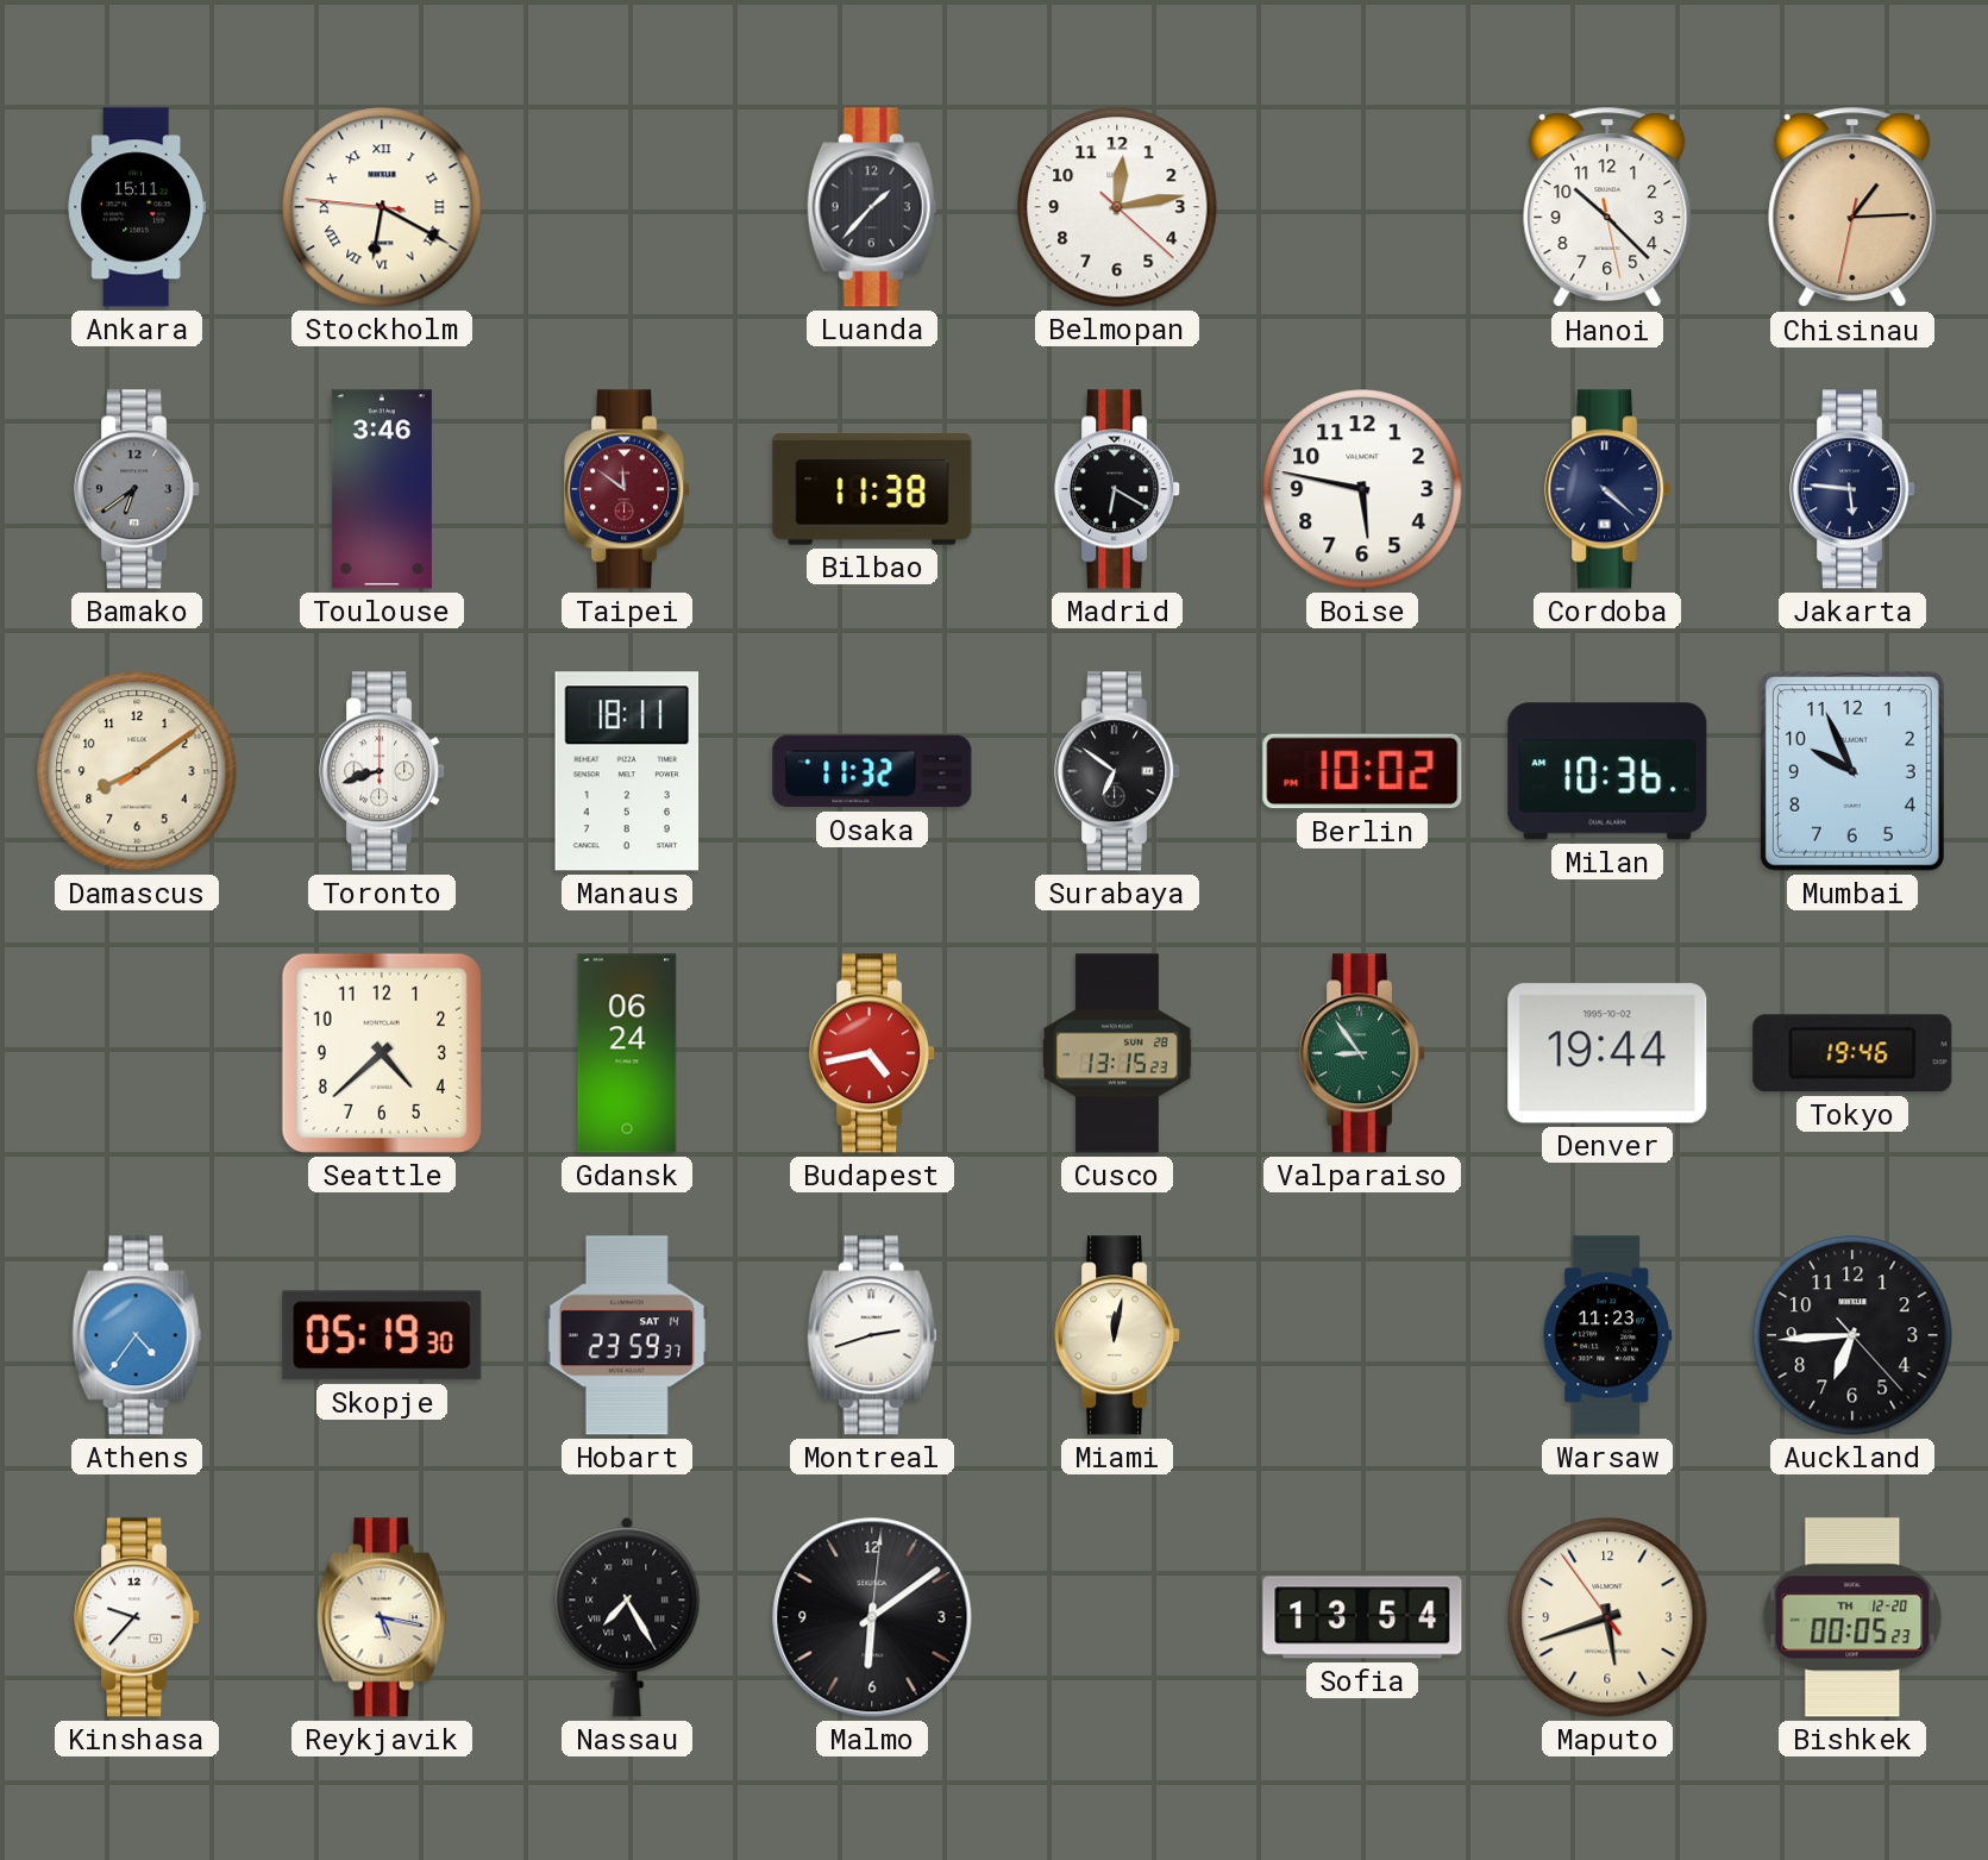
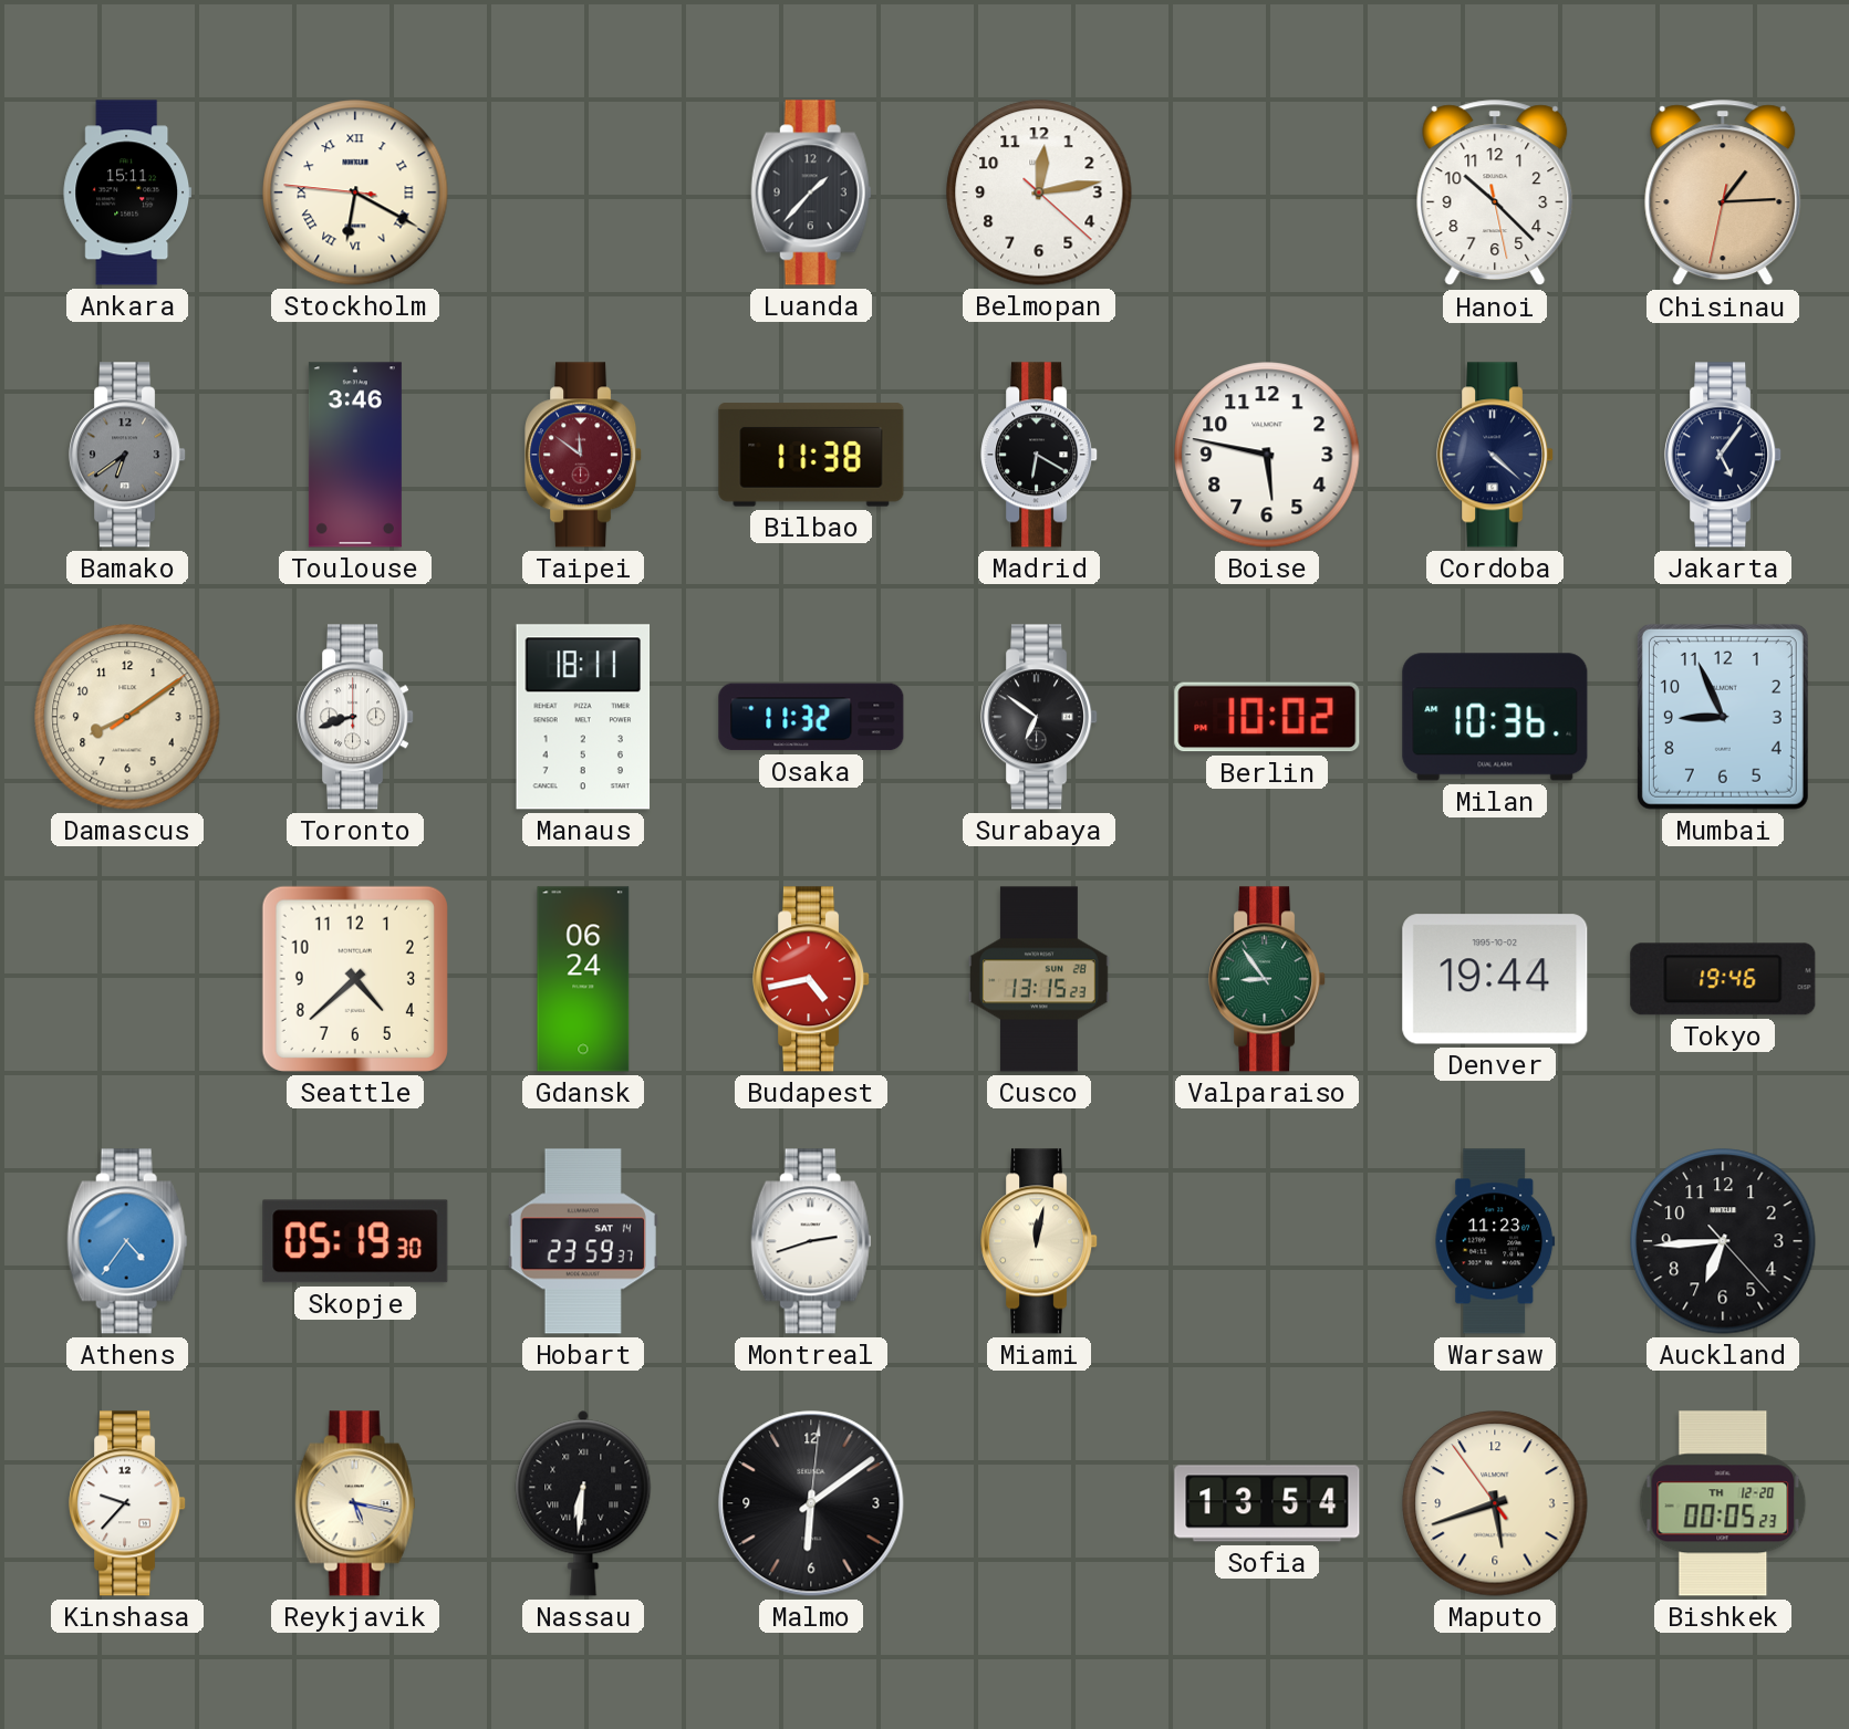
Jakarta: 5:46 -> 5:06 (1724, 455)
Mumbai: 9:56 -> 8:56 (1723, 717)
Nassau: 7:25 -> 6:31 (583, 1503)
